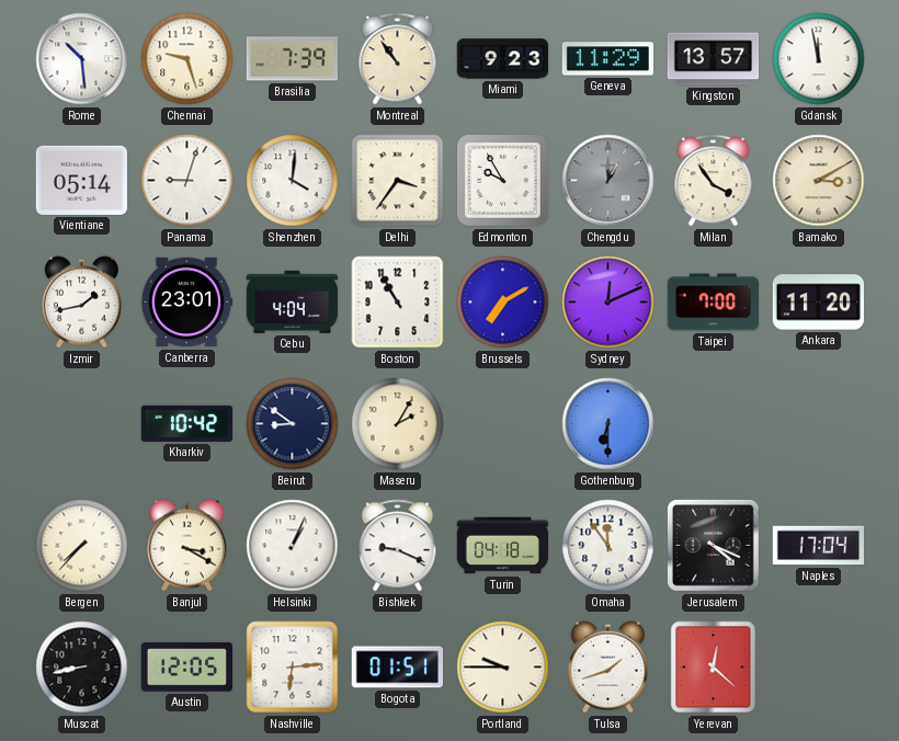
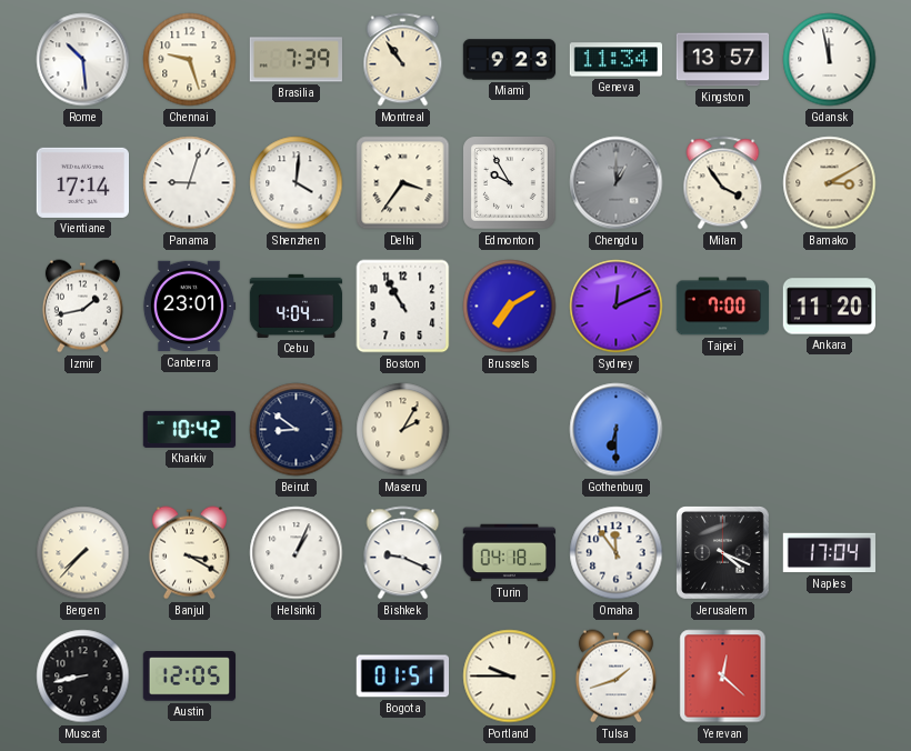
Geneva: 11:29 -> 11:34 (615, 60)
Vientiane: 05:14 -> 17:14 (82, 182)
Nashville: 6:14 -> none (293, 668)
